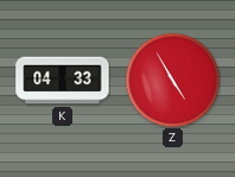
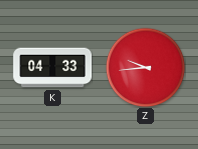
Z: 4:55 -> 9:44 (145, 67)
